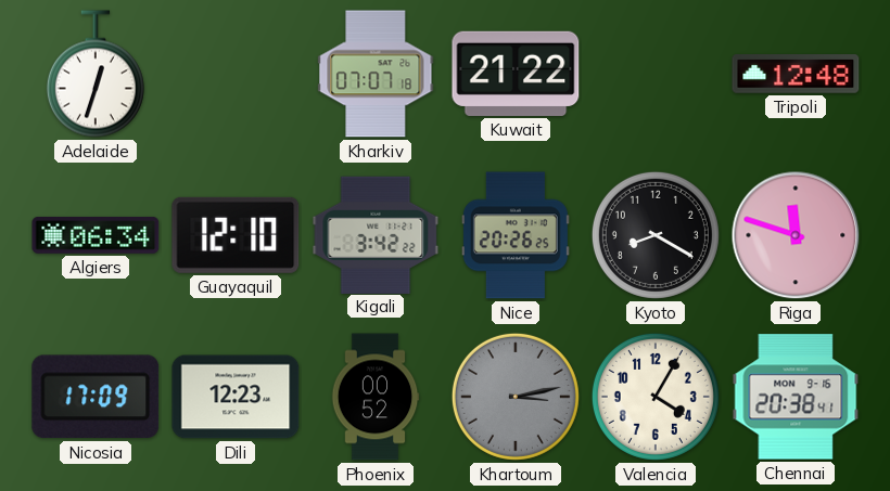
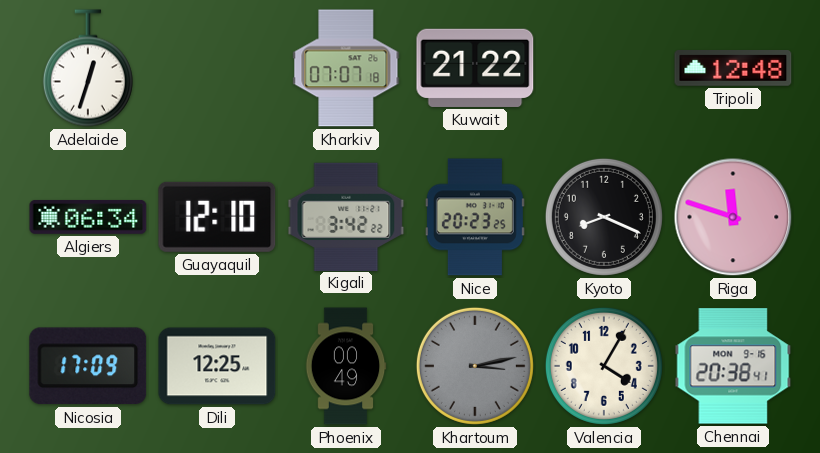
Nice: 20:26 -> 20:23 (475, 217)
Kyoto: 8:20 -> 8:19 (604, 217)
Dili: 12:23 -> 12:25 (217, 366)
Phoenix: 00:52 -> 00:49 (346, 366)
